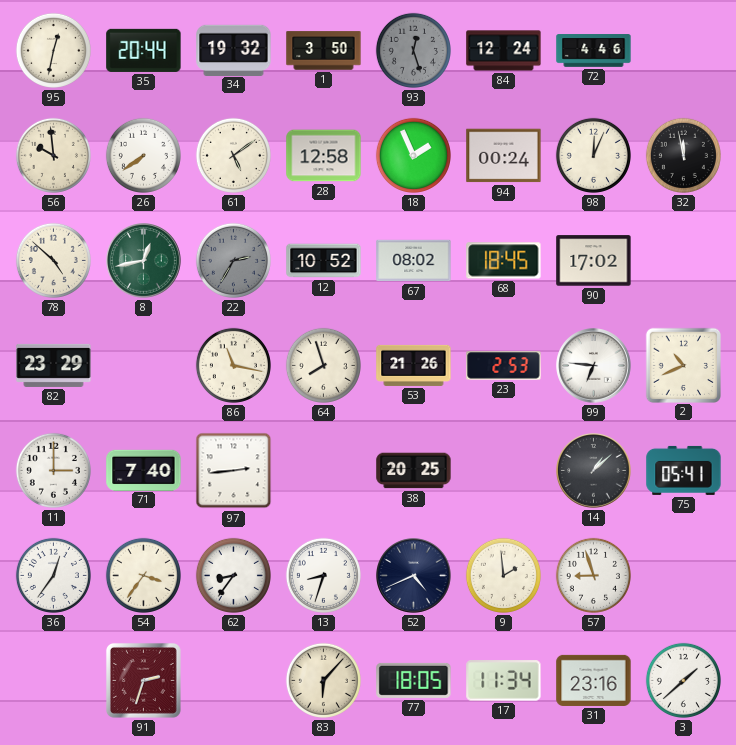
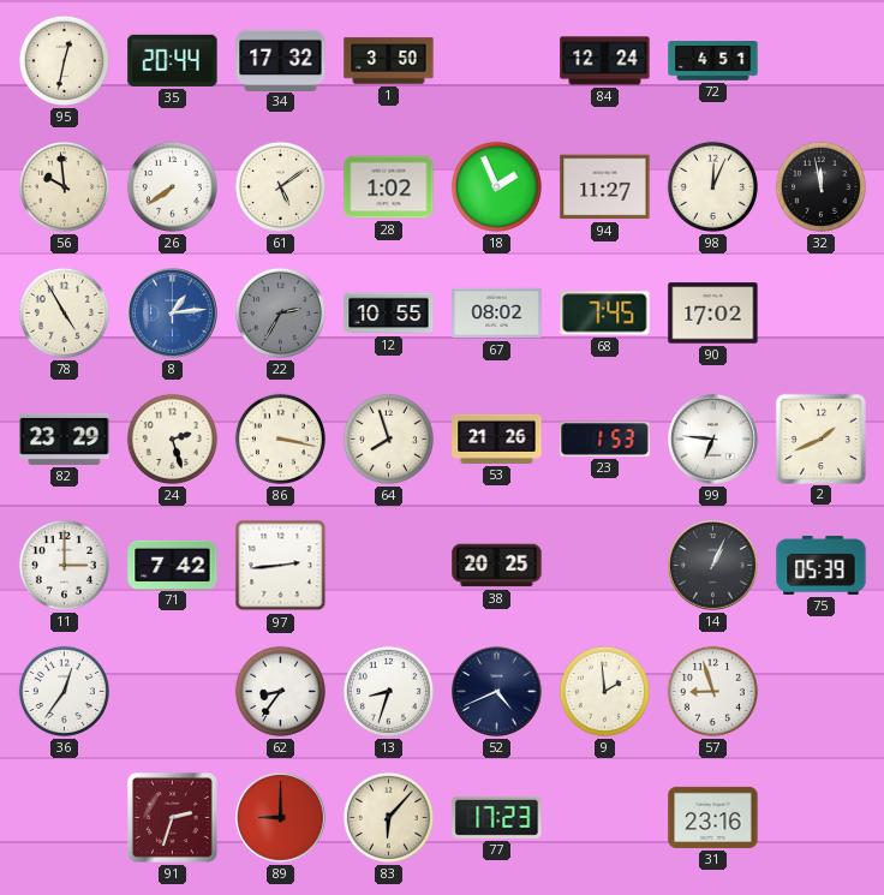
34: 19:32 -> 17:32 (281, 60)
93: 12:27 -> none (413, 50)
72: 4:46 -> 4:51 (713, 61)
28: 12:58 -> 1:02 (389, 187)
94: 00:24 -> 11:27 (605, 187)
78: 4:52 -> 4:55 (64, 312)
8: 12:43 -> 1:14 (173, 314)
8 dial: green -> blue (173, 314)
12: 10:52 -> 10:55 (389, 314)
68: 18:45 -> 7:45 (605, 314)
24: none -> 2:27 (172, 438)
86: 11:17 -> 3:17 (280, 438)
23: 2:53 -> 1:53 (605, 440)
2: 10:41 -> 1:41 (820, 438)
71: 7:40 -> 7:42 (173, 565)
14: 1:08 -> 1:04 (713, 566)
75: 05:41 -> 05:39 (822, 565)
54: 3:36 -> none (143, 575)
89: none -> 9:00 (281, 818)
77: 18:05 -> 17:23 (497, 817)
17: 11:34 -> none (504, 681)
3: 1:38 -> none (683, 680)
